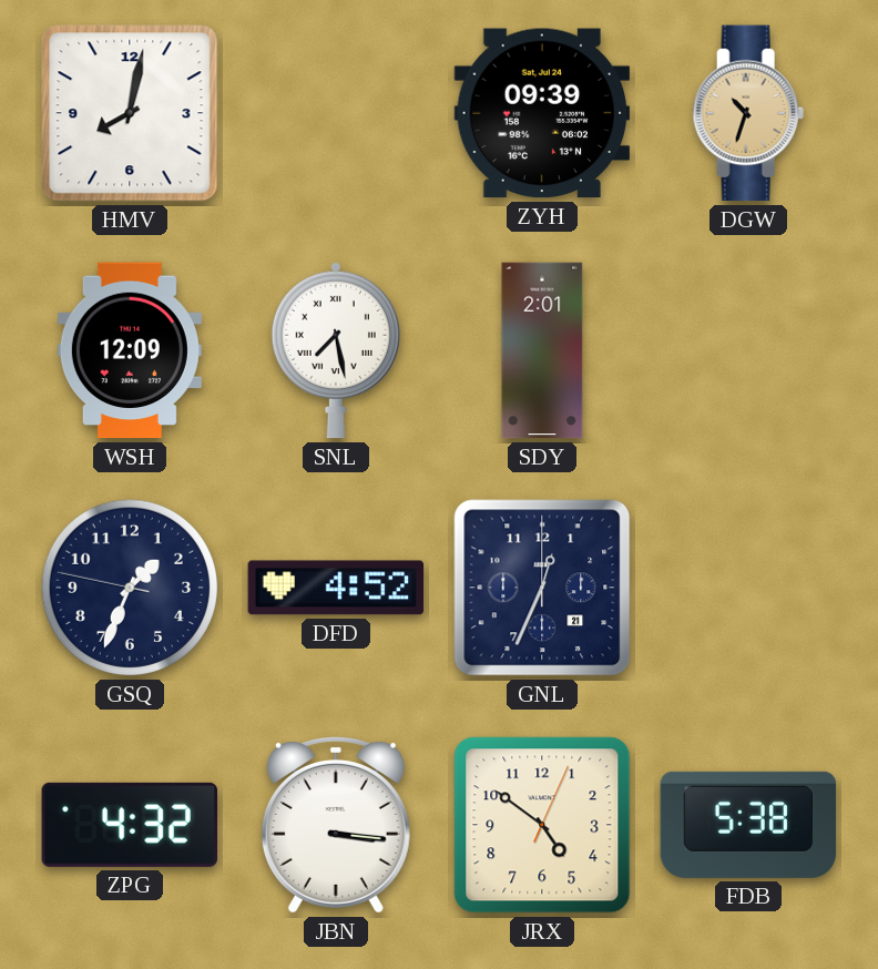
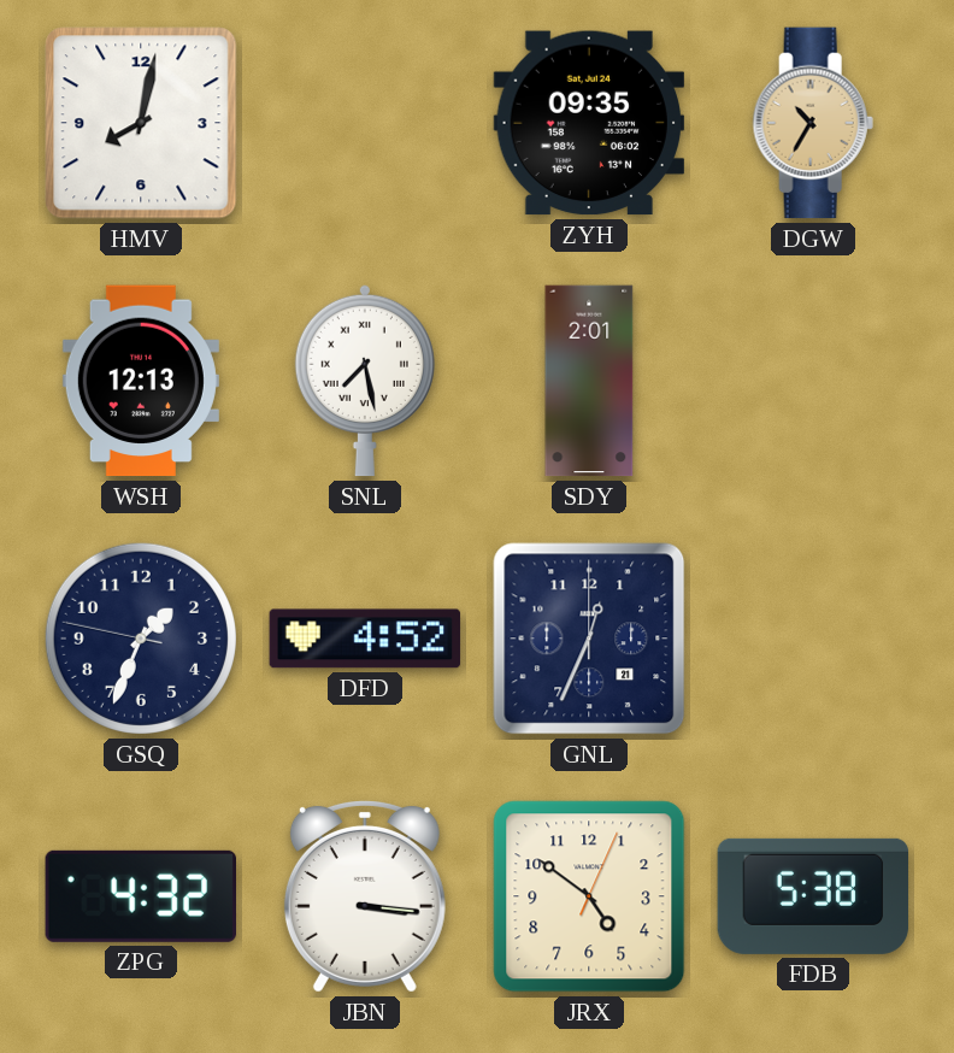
ZYH: 09:39 -> 09:35 (589, 123)
DGW: 10:33 -> 10:35 (813, 123)
WSH: 12:09 -> 12:13 (141, 381)
